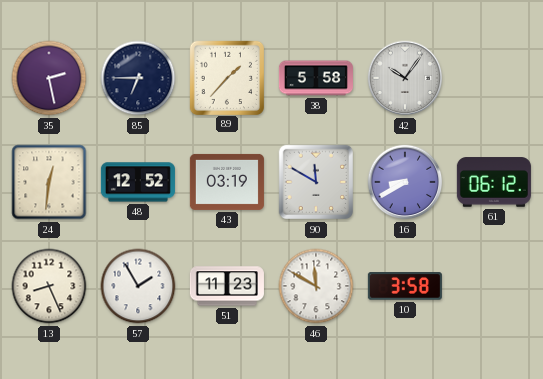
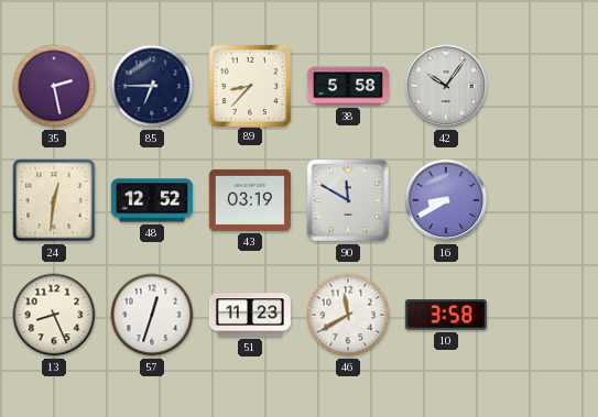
89: 1:37 -> 8:37 (249, 85)
61: 06:12 -> none (494, 182)
57: 1:55 -> 12:33 (152, 315)
46: 11:50 -> 11:40 (348, 315)
